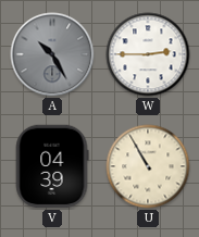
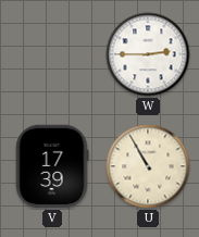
A: 10:25 -> none (52, 54)
V: 04:39 -> 17:39 (52, 166)
